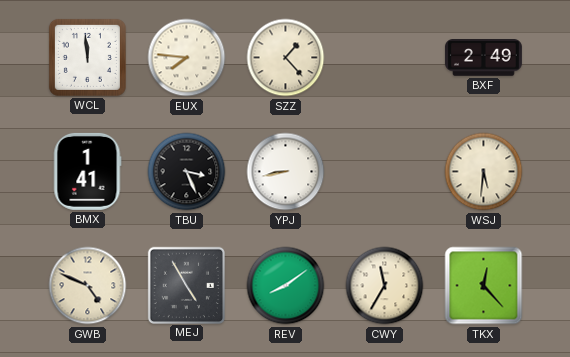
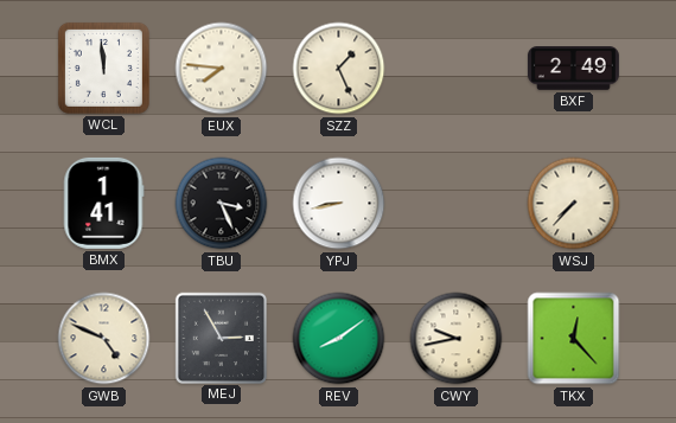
SZZ: 1:23 -> 1:26 (339, 69)
WSJ: 5:31 -> 7:37 (574, 204)
MEJ: 4:55 -> 2:55 (221, 338)
CWY: 11:35 -> 9:43 (457, 339)
